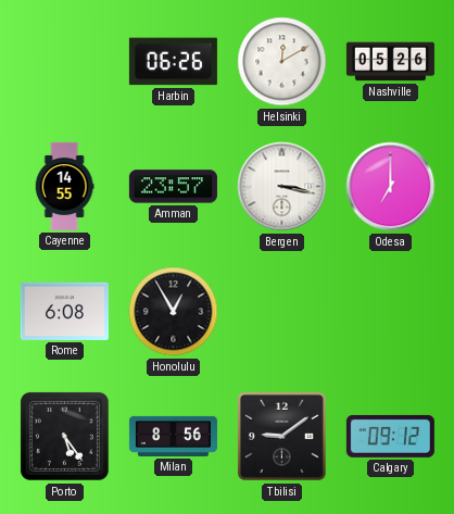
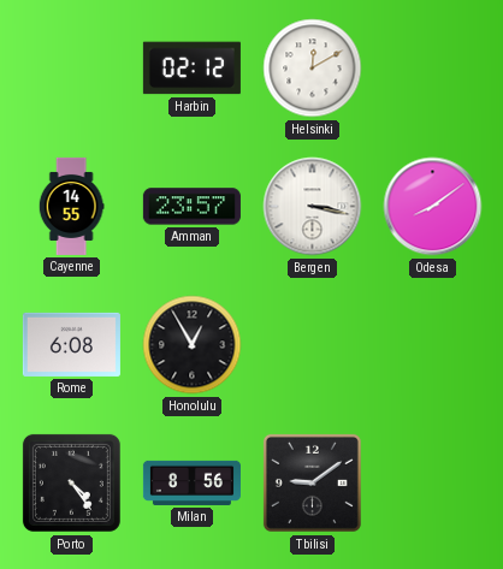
Harbin: 06:26 -> 02:12 (191, 69)
Nashville: 05:26 -> none (390, 62)
Odesa: 7:00 -> 8:09 (433, 207)
Porto: 5:24 -> 4:24 (71, 482)
Calgary: 09:12 -> none (390, 436)
